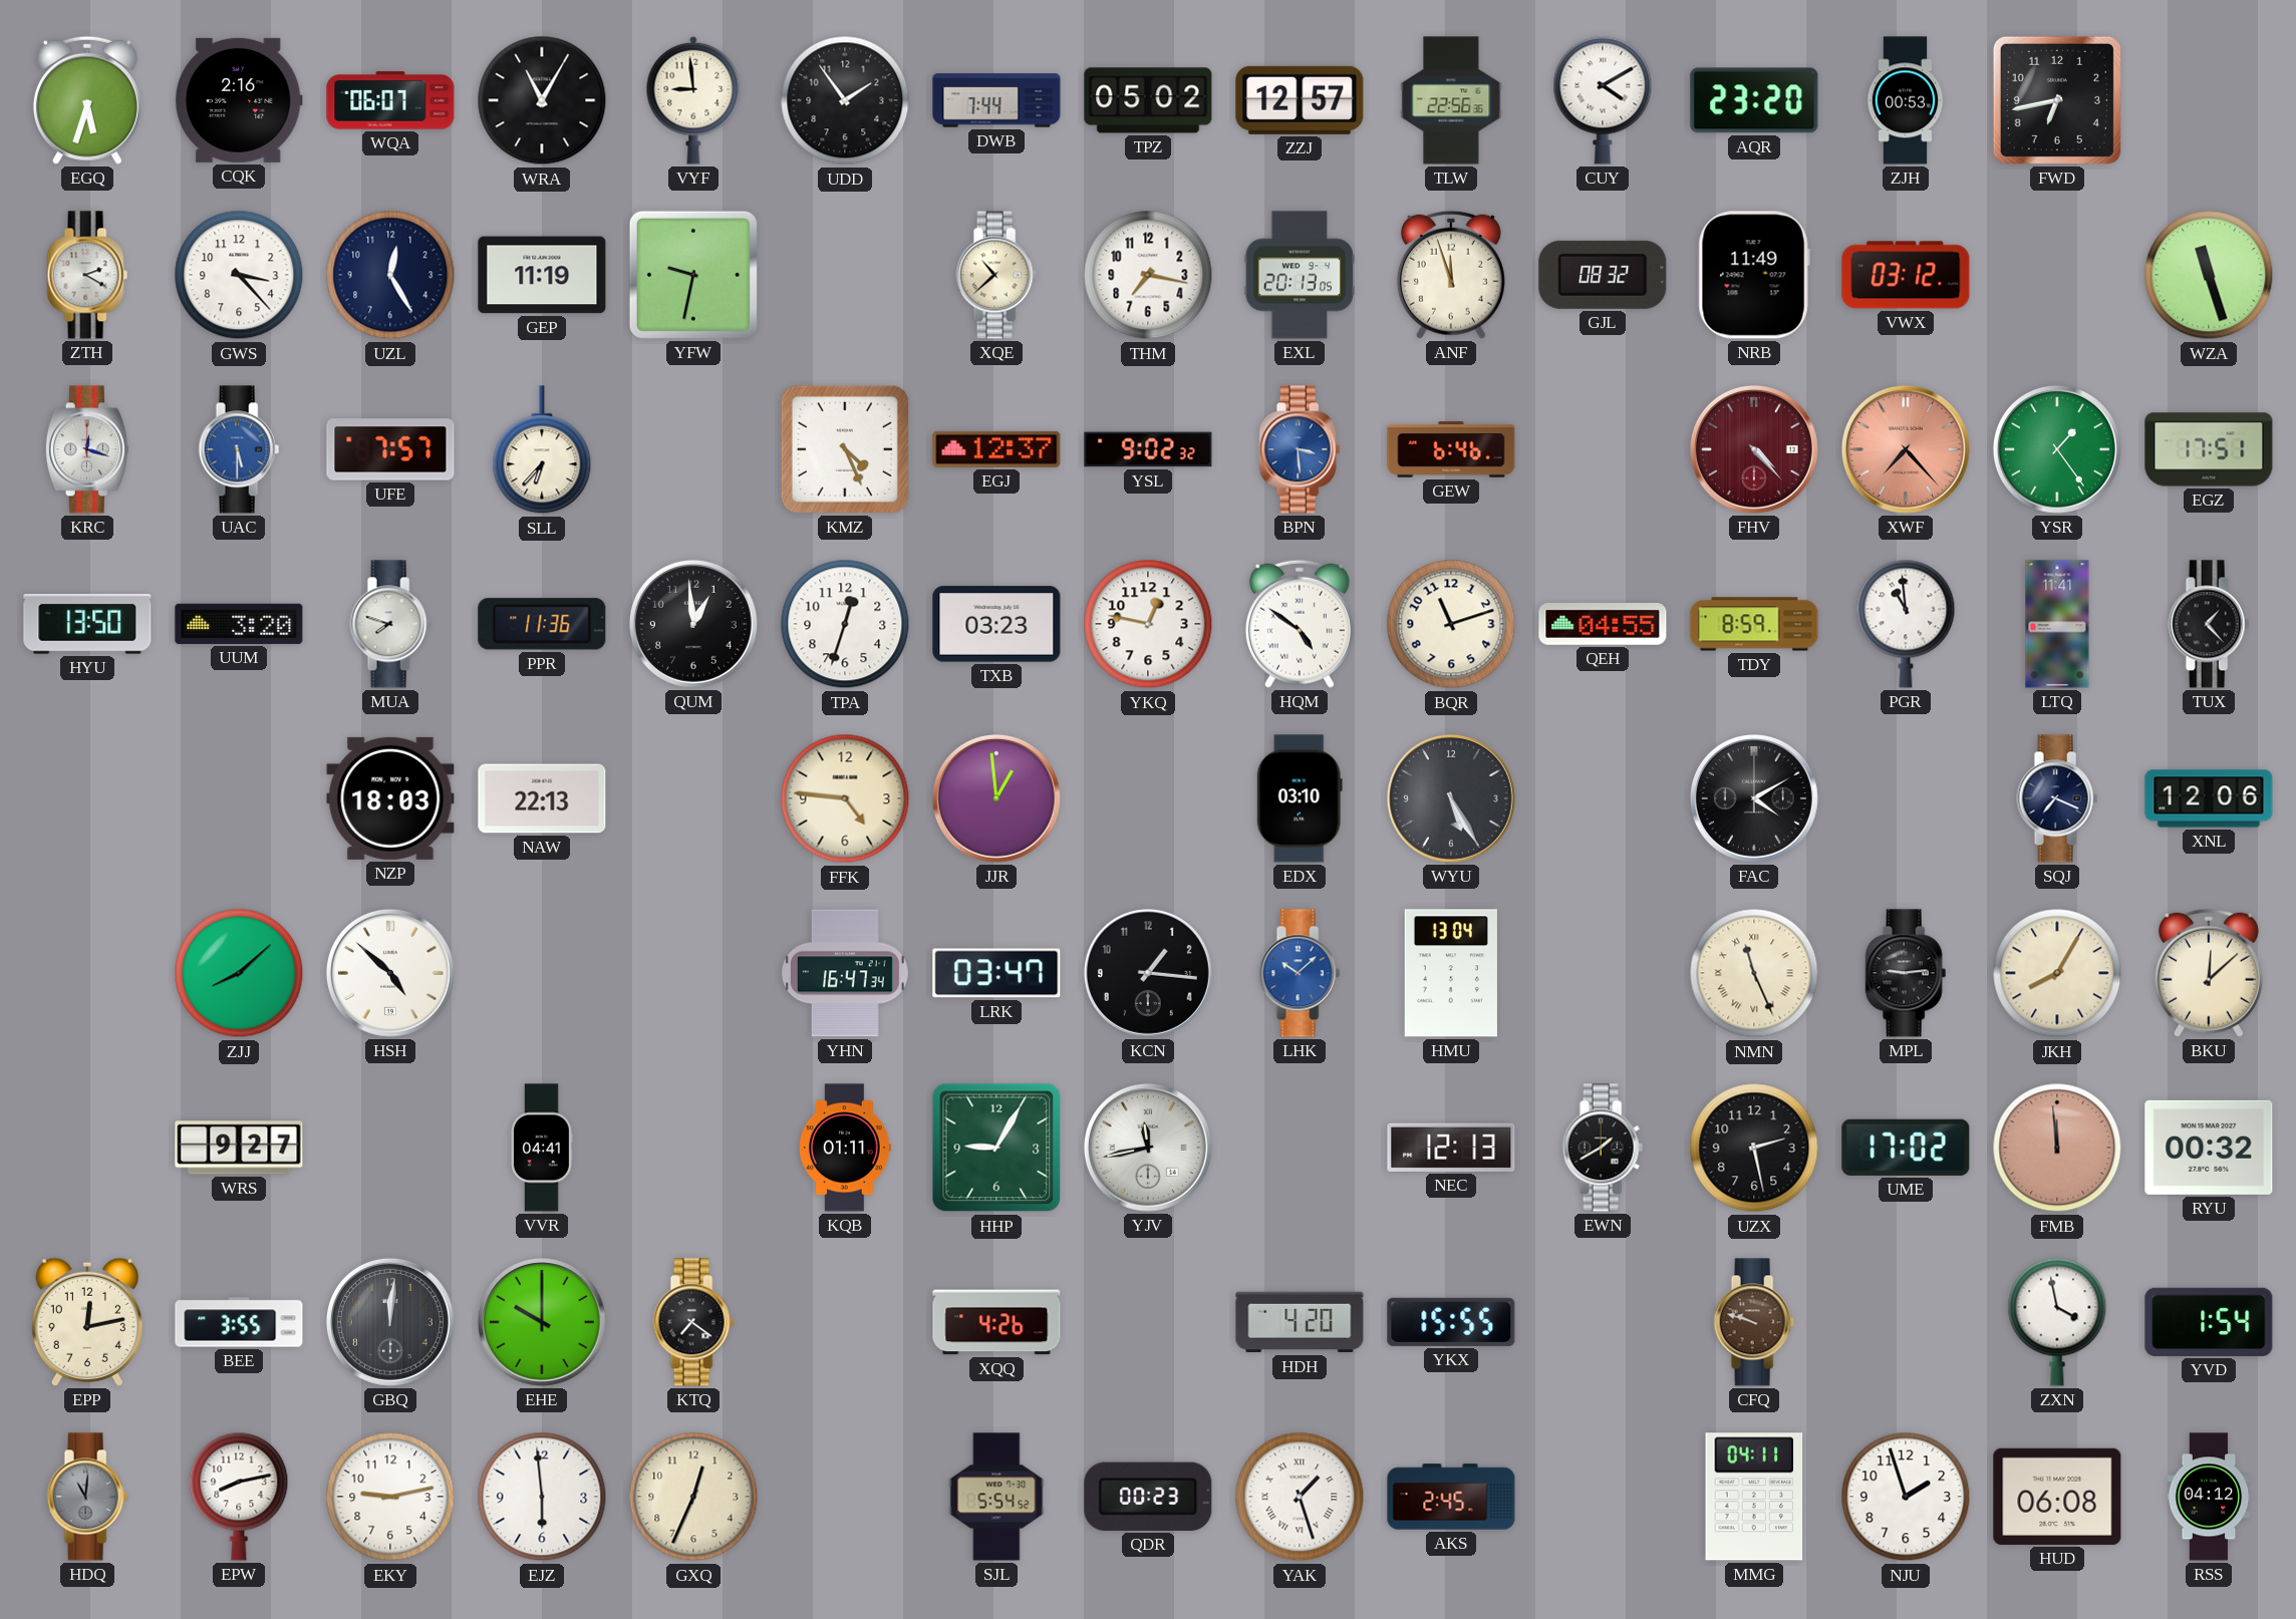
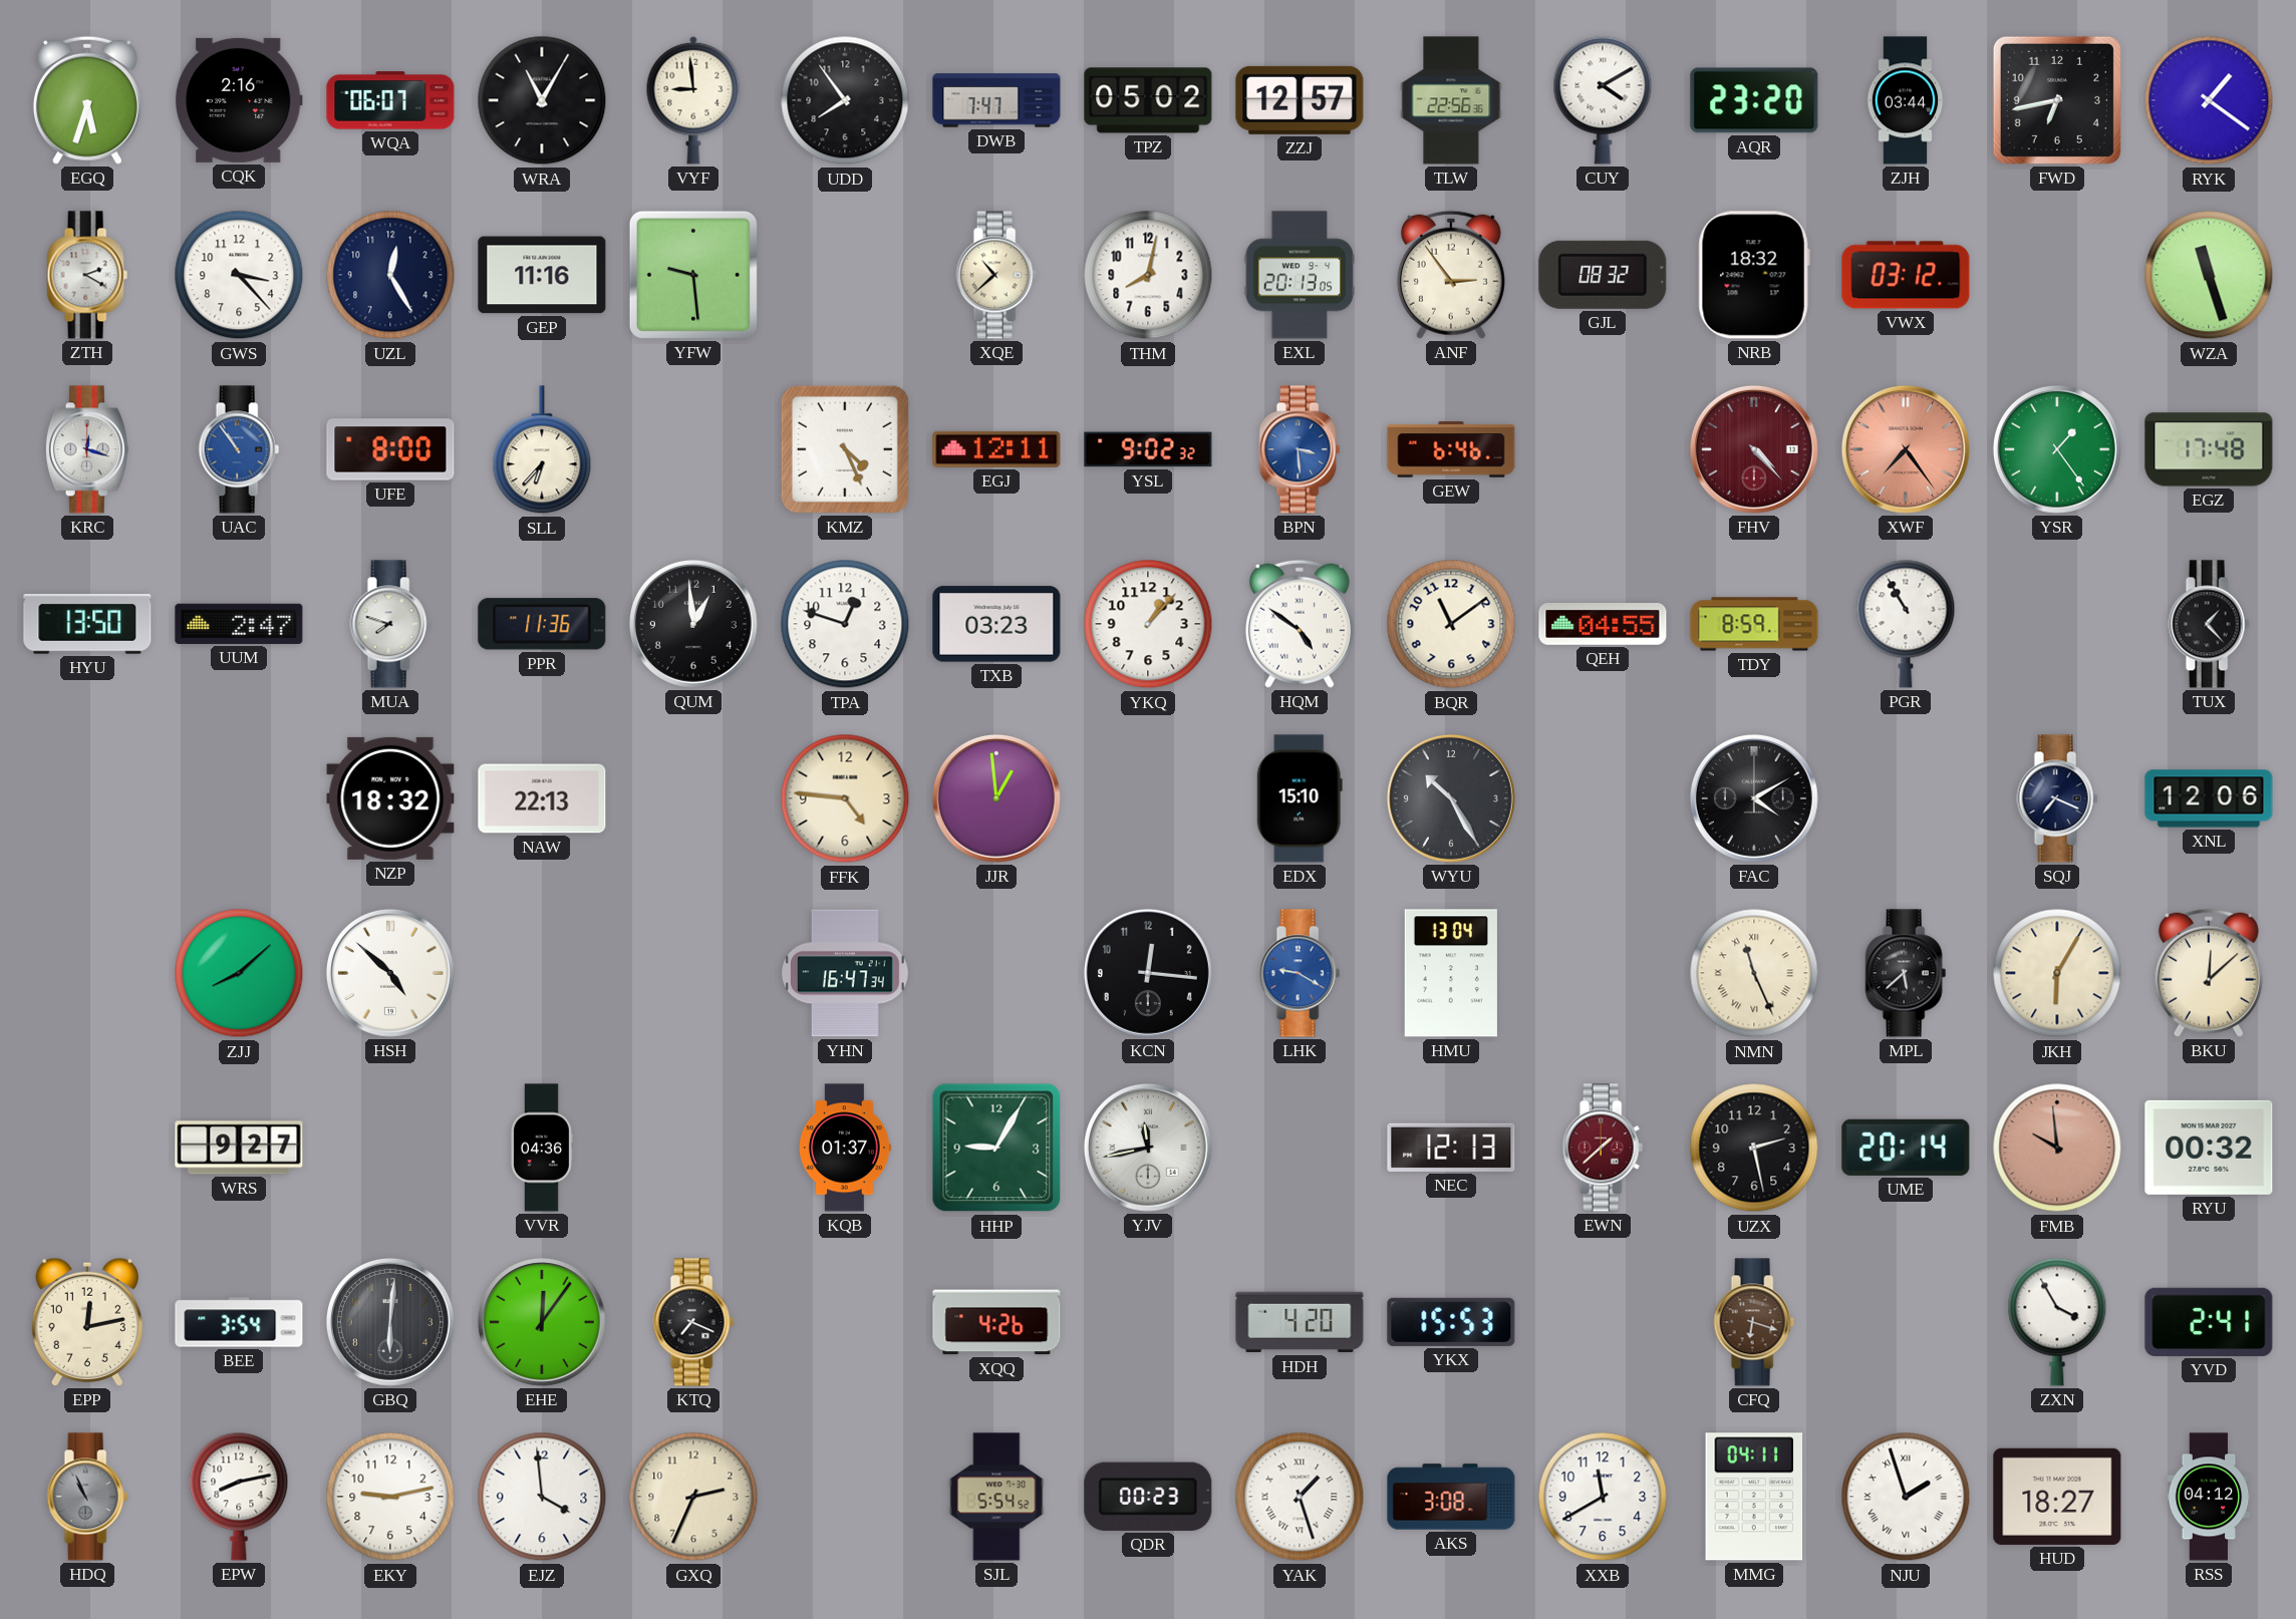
UDD: 1:54 -> 7:54 (845, 100)
DWB: 7:44 -> 7:47 (996, 100)
ZJH: 00:53 -> 03:44 (1906, 100)
RYK: none -> 1:21 (2209, 100)
GEP: 11:19 -> 11:16 (542, 275)
YFW: 9:32 -> 9:29 (693, 275)
THM: 7:17 -> 8:02 (1148, 275)
ANF: 11:57 -> 2:54 (1451, 275)
NRB: 11:49 -> 18:32 (1754, 275)
UAC: 5:30 -> 10:54 (239, 449)
UFE: 7:57 -> 8:00 (390, 449)
EGJ: 12:37 -> 12:11 (996, 449)
XWF: 7:23 -> 7:24 (1906, 449)
EGZ: 17:51 -> 17:48 (2209, 449)
UUM: 3:20 -> 2:47 (239, 624)
TPA: 12:33 -> 12:48 (845, 624)
YKQ: 12:47 -> 1:07 (1148, 624)
BQR: 11:12 -> 11:09 (1451, 624)
PGR: 10:59 -> 10:55 (1906, 624)
LTQ: 11:41 -> none (2057, 624)
NZP: 18:03 -> 18:32 (390, 798)
EDX: 03:10 -> 15:10 (1300, 798)
WYU: 5:25 -> 10:25 (1451, 798)
LRK: 03:47 -> none (996, 973)
KCN: 1:16 -> 12:16 (1148, 973)
LHK: 10:08 -> 9:20 (1300, 973)
MPL: 9:14 -> 5:38 (1906, 973)
JKH: 8:05 -> 6:05 (2057, 973)
VVR: 04:41 -> 04:36 (542, 1148)
KQB: 01:11 -> 01:37 (845, 1148)
EWN: 1:40 -> 1:38 (1603, 1148)
EWN dial: black -> burgundy (1603, 1148)
UME: 17:02 -> 20:14 (1906, 1148)
FMB: 11:59 -> 9:59 (2057, 1148)
BEE: 3:55 -> 3:54 (239, 1322)
GBQ: 12:01 -> 6:01 (390, 1322)
EHE: 10:00 -> 12:06 (542, 1322)
KTQ: 7:21 -> 7:19 (693, 1322)
YKX: 15:55 -> 15:53 (1451, 1322)
CFQ: 9:48 -> 6:18 (1754, 1322)
ZXN: 3:58 -> 3:55 (2057, 1322)
YVD: 1:54 -> 2:41 (2209, 1322)
HDQ: 11:01 -> 10:56 (87, 1497)
EJZ: 5:59 -> 3:59 (542, 1497)
GXQ: 12:34 -> 2:34 (693, 1497)
AKS: 2:45 -> 3:08 (1451, 1497)
XXB: none -> 11:40 (1603, 1497)
NJU numerals: Arabic -> Roman (1906, 1497)
HUD: 06:08 -> 18:27 (2057, 1497)
